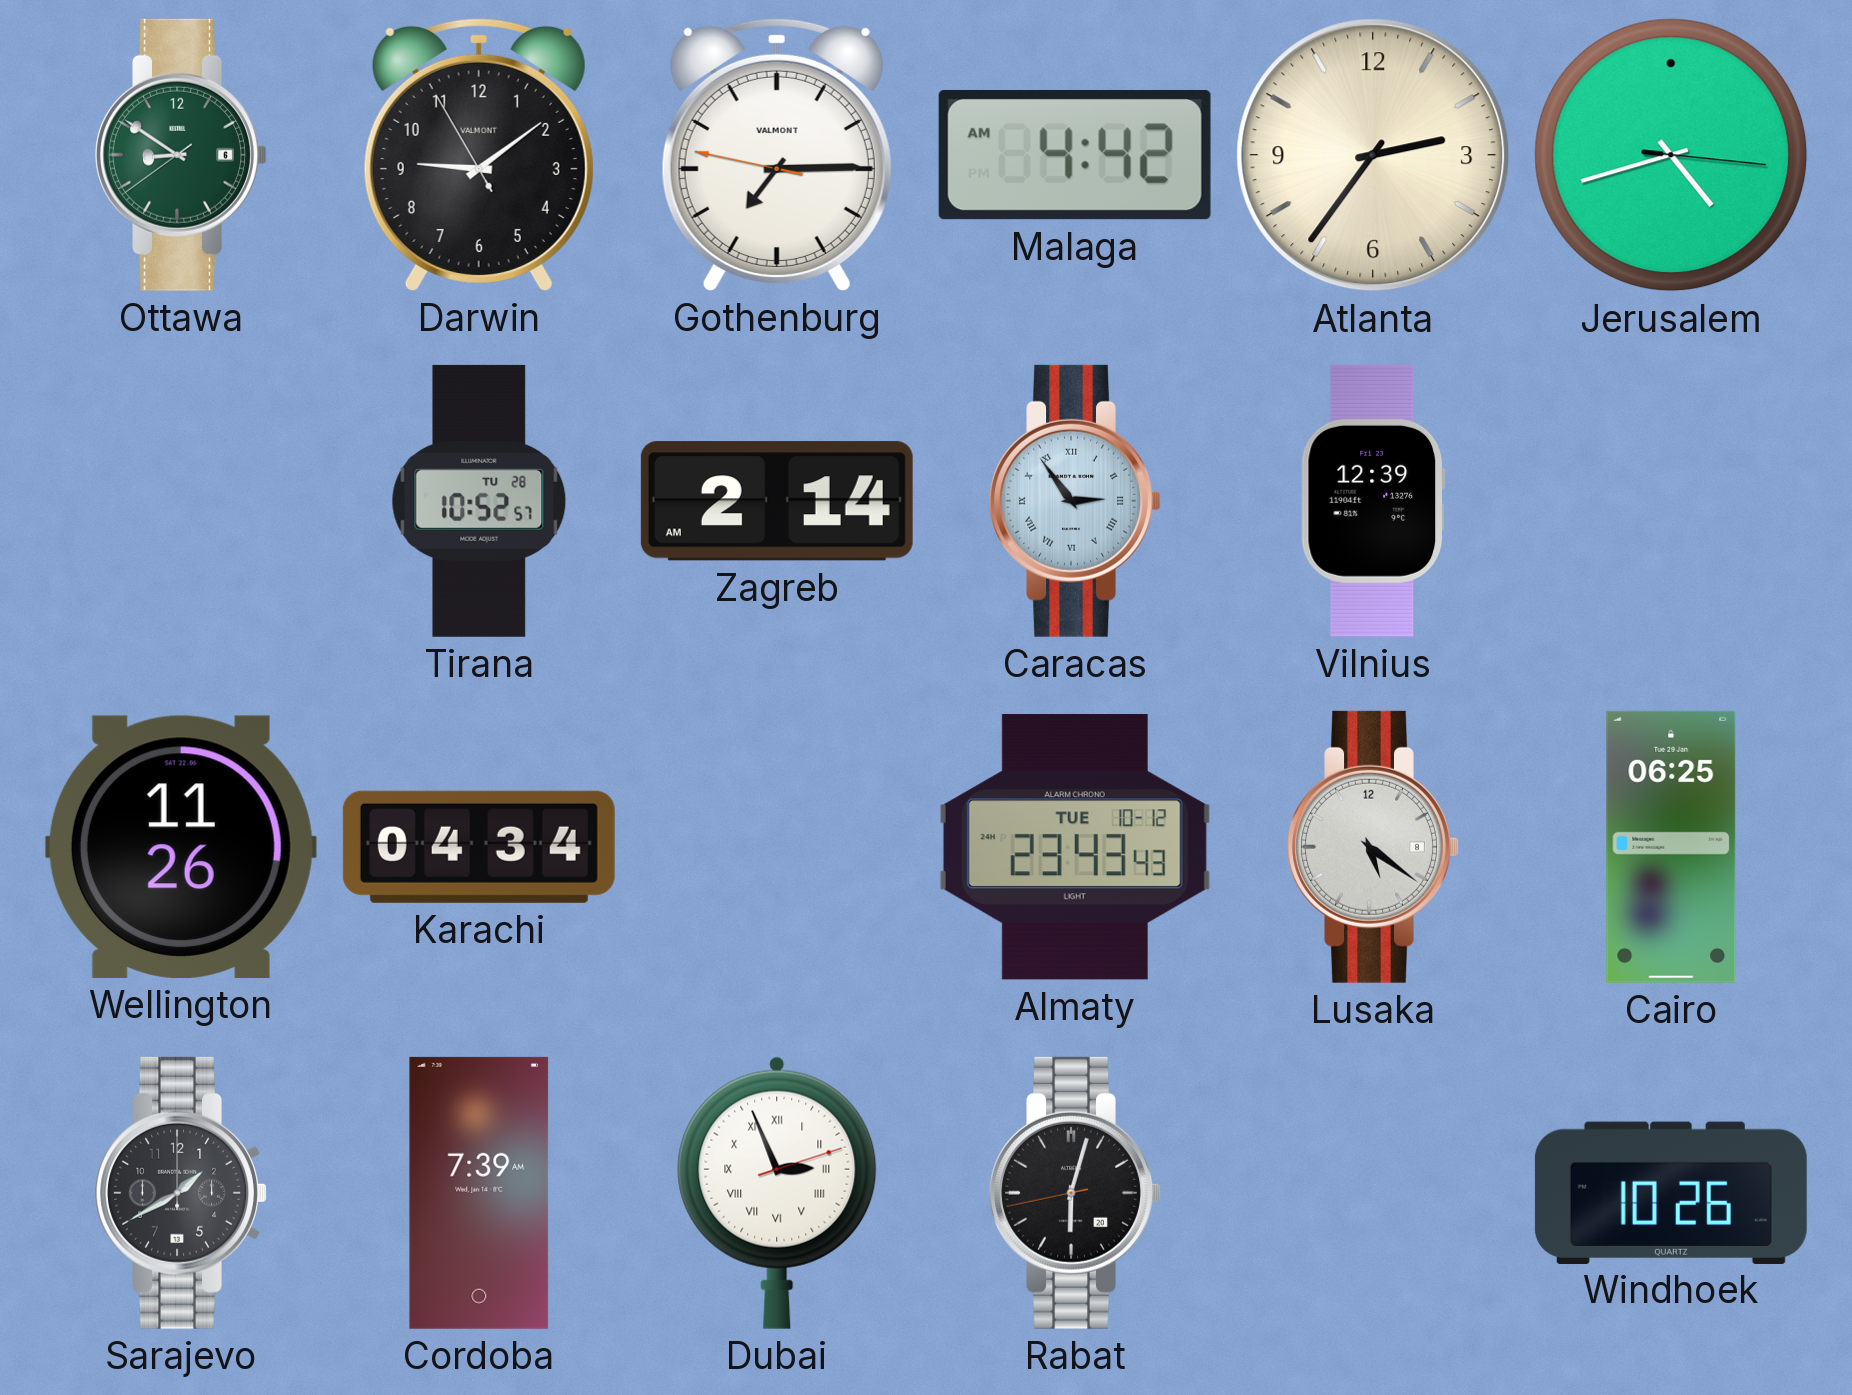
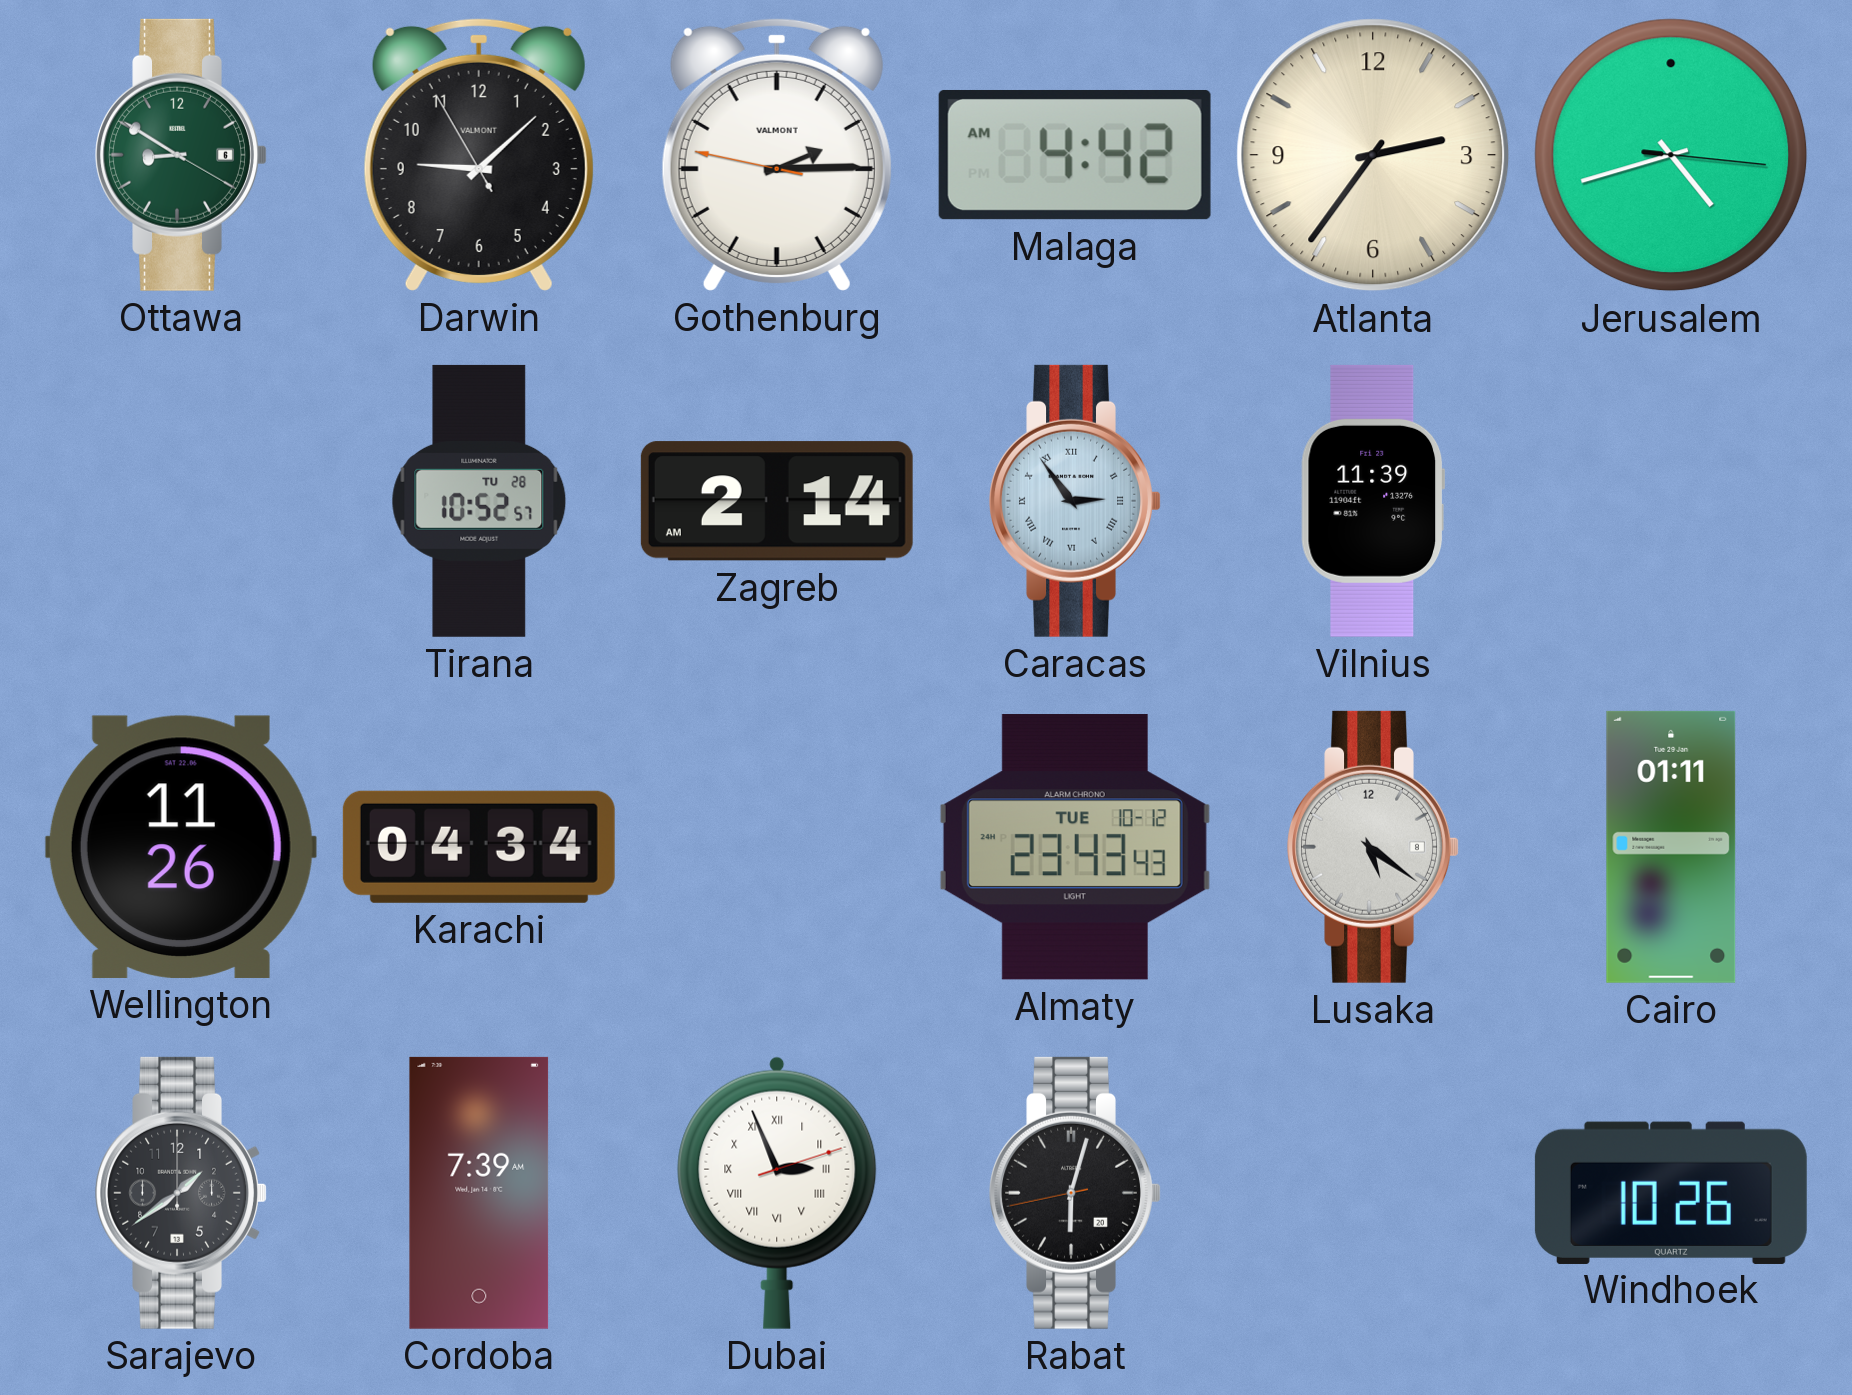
Ottawa: 8:50:39 -> 8:50:20 (181, 155)
Darwin: 9:08 -> 9:07 (479, 154)
Gothenburg: 7:14 -> 2:14 (777, 154)
Vilnius: 12:39 -> 11:39 (1372, 501)
Cairo: 06:25 -> 01:11 (1671, 847)
Sarajevo: 1:40 -> 1:39 (181, 1193)
